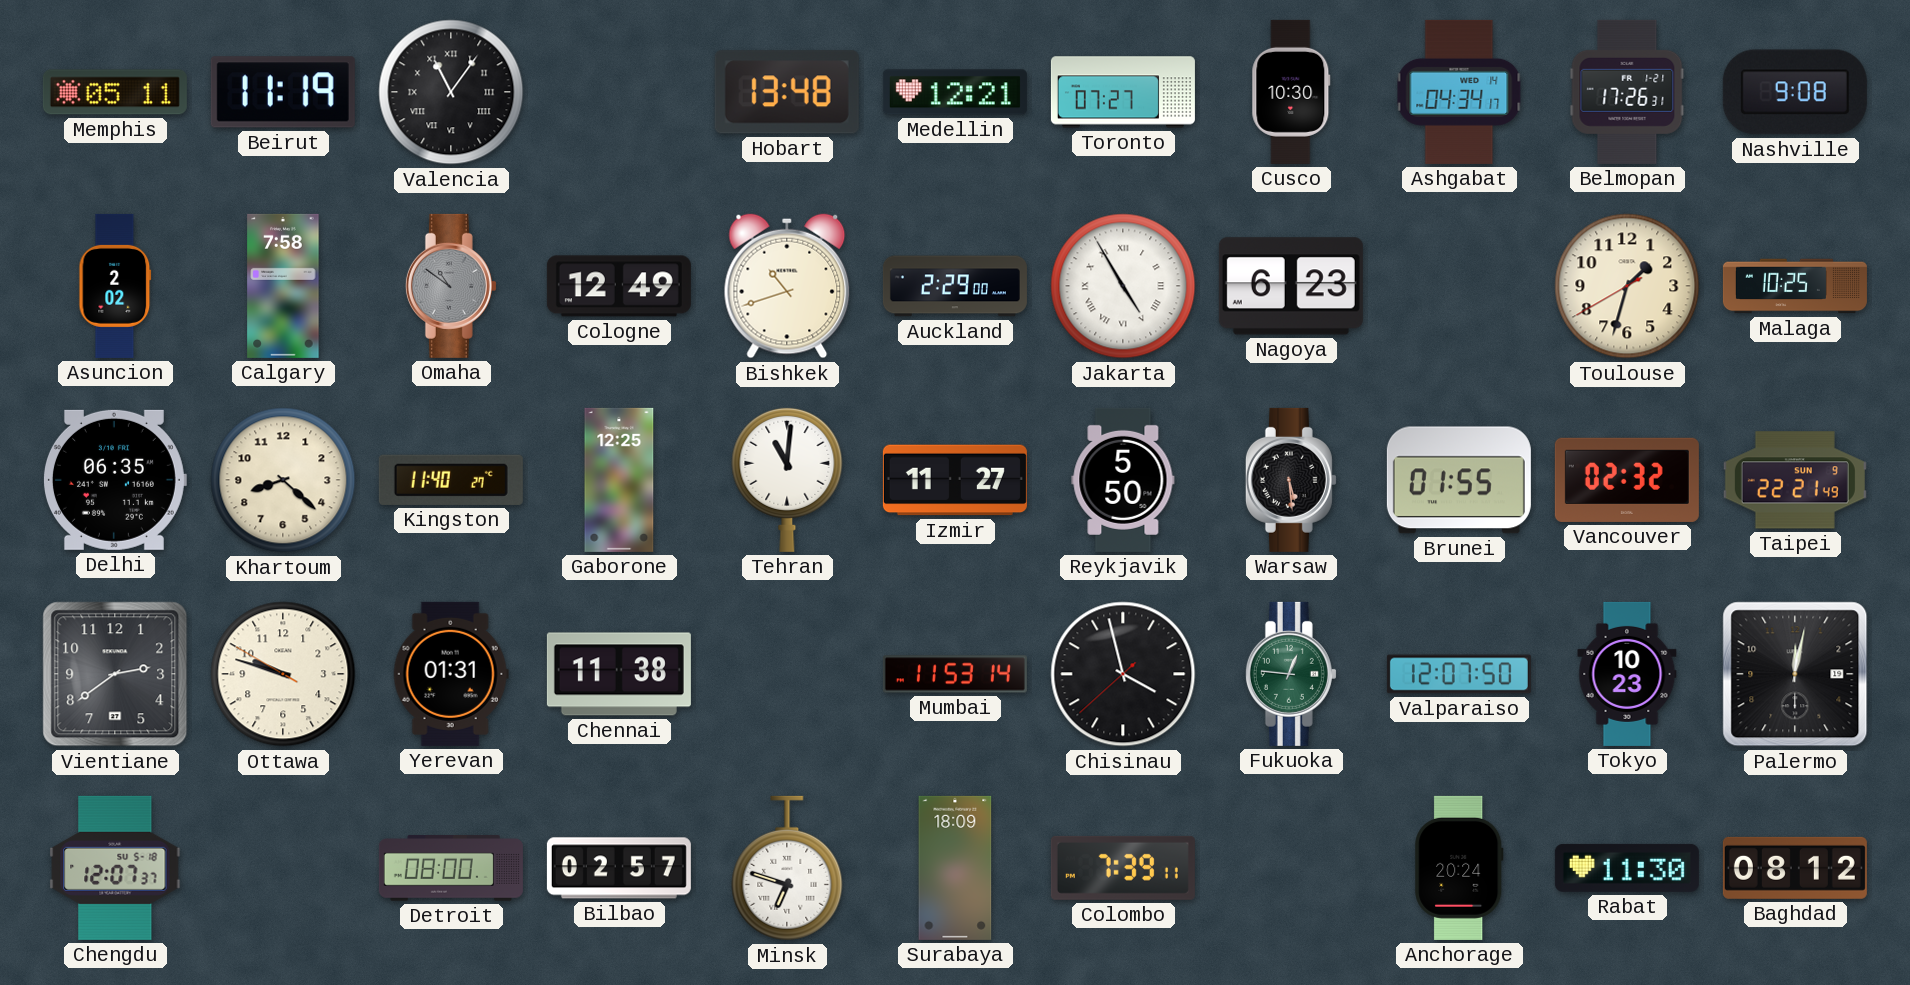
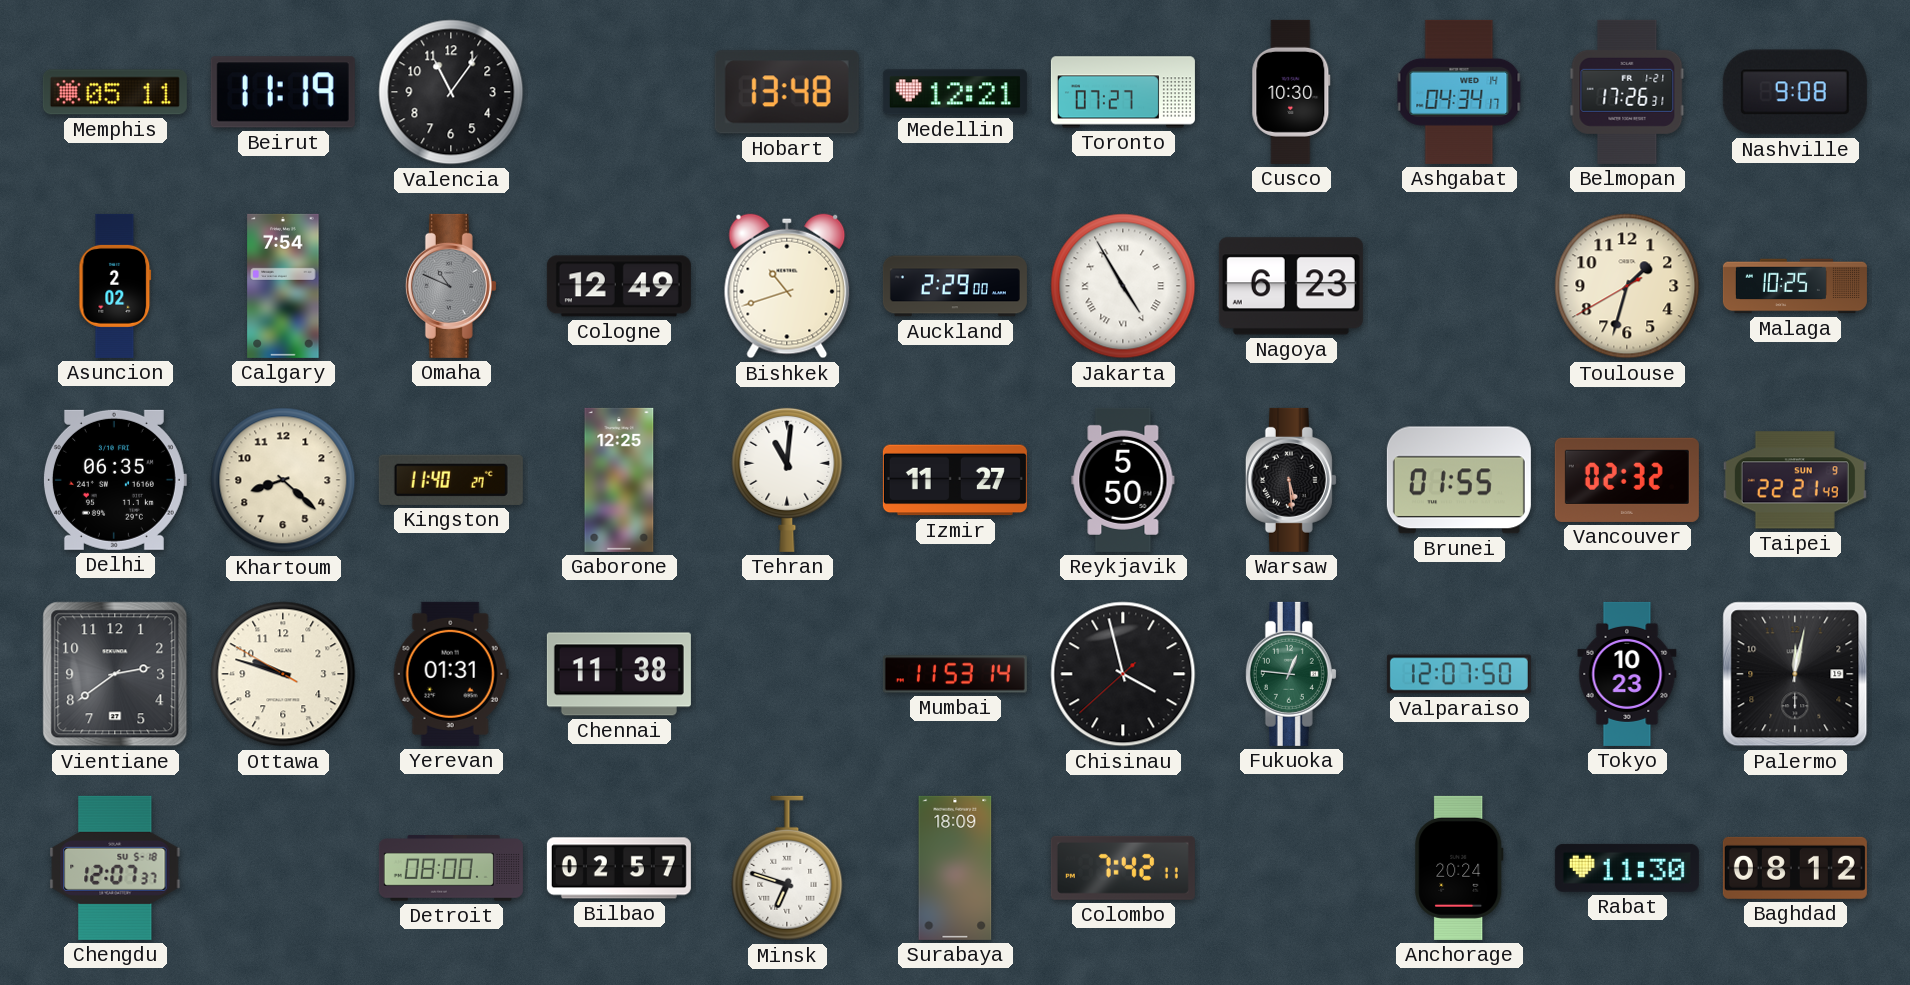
Valencia numerals: Roman -> Arabic (451, 92)
Calgary: 7:58 -> 7:54 (283, 286)
Omaha: 10:51 -> 10:49 (451, 286)
Colombo: 7:39 -> 7:42 (1123, 868)
